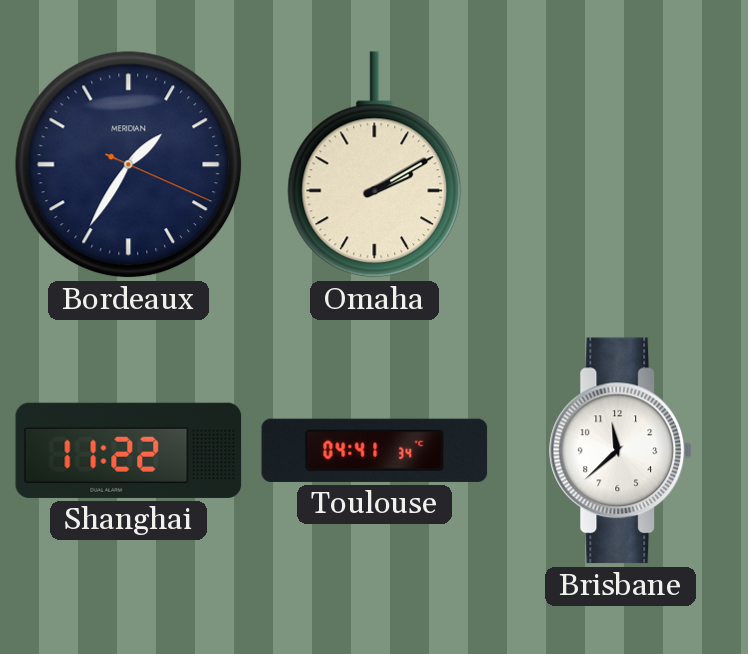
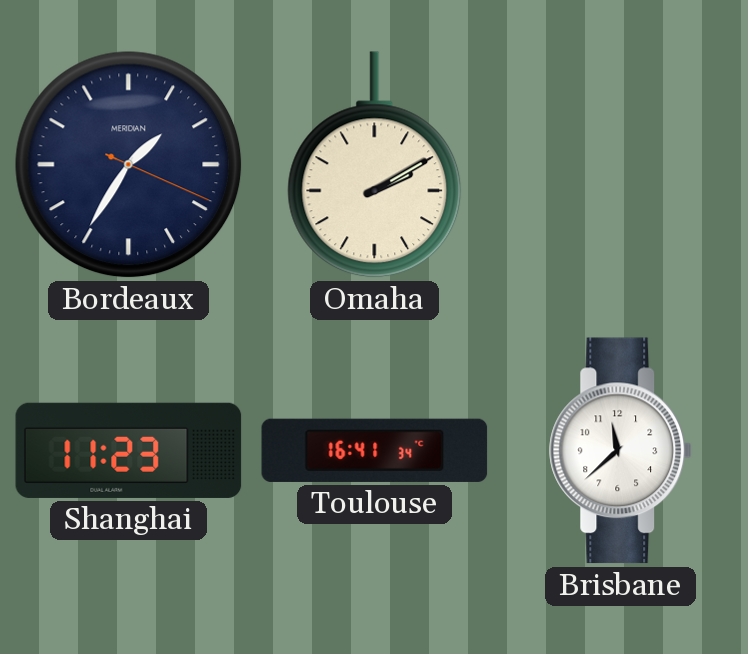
Shanghai: 11:22 -> 11:23 (129, 450)
Toulouse: 04:41 -> 16:41 (375, 450)
